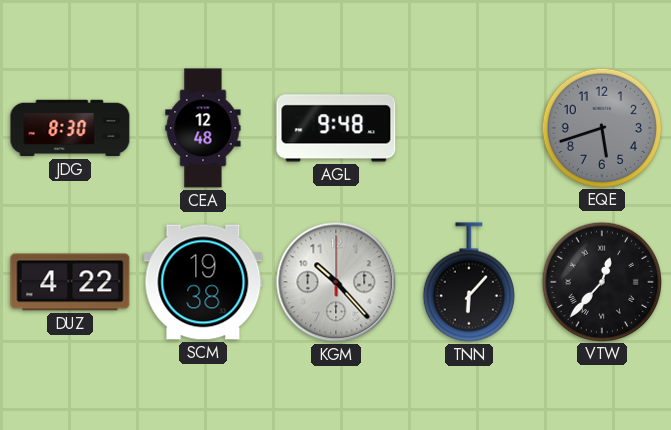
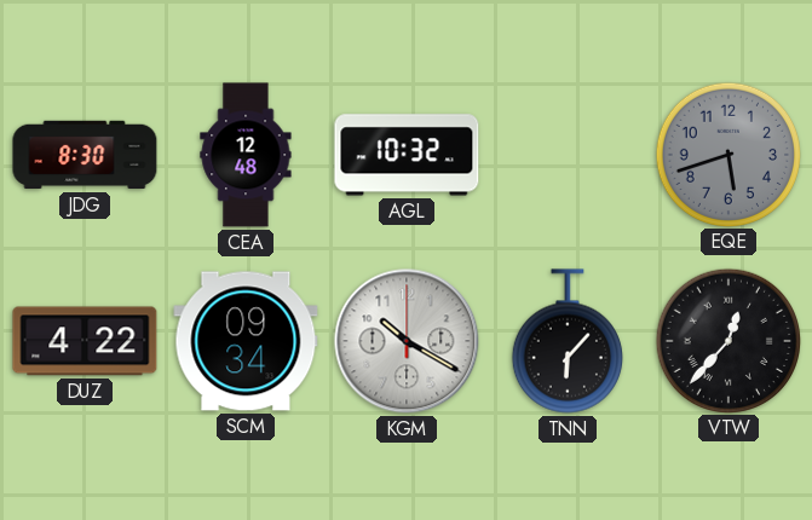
AGL: 9:48 -> 10:32 (407, 155)
SCM: 19:38 -> 09:34 (246, 341)
KGM: 10:23 -> 10:20 (407, 341)
